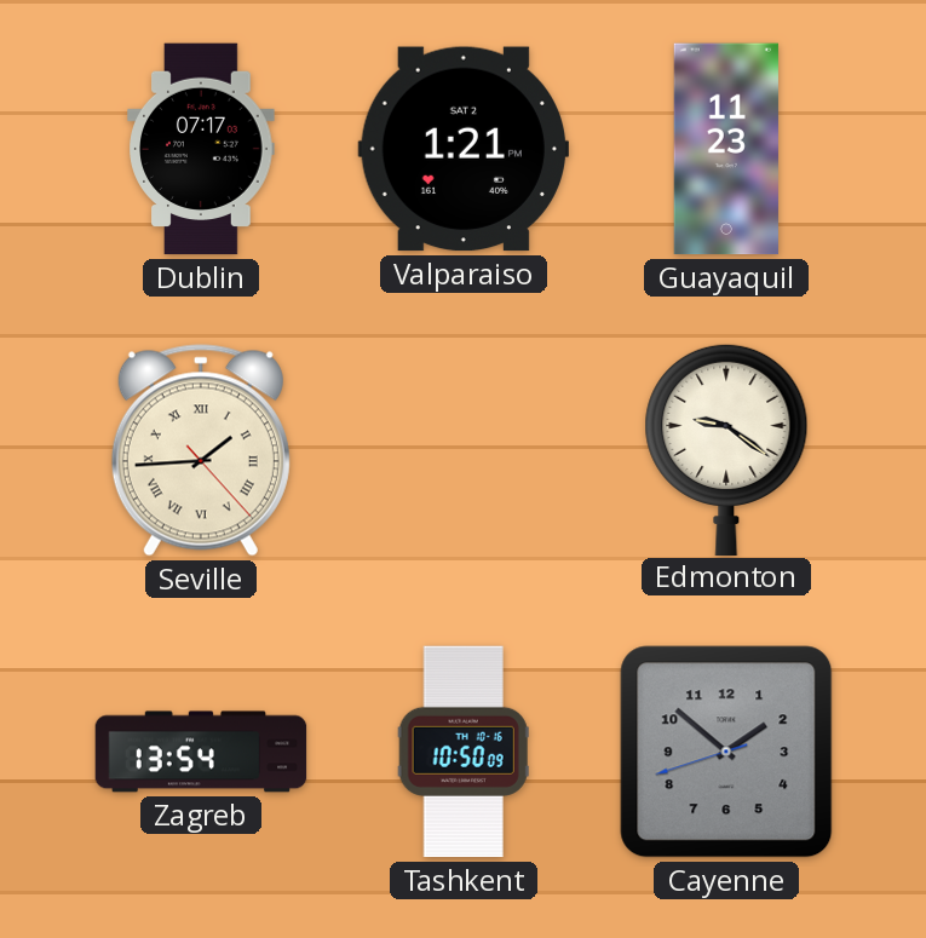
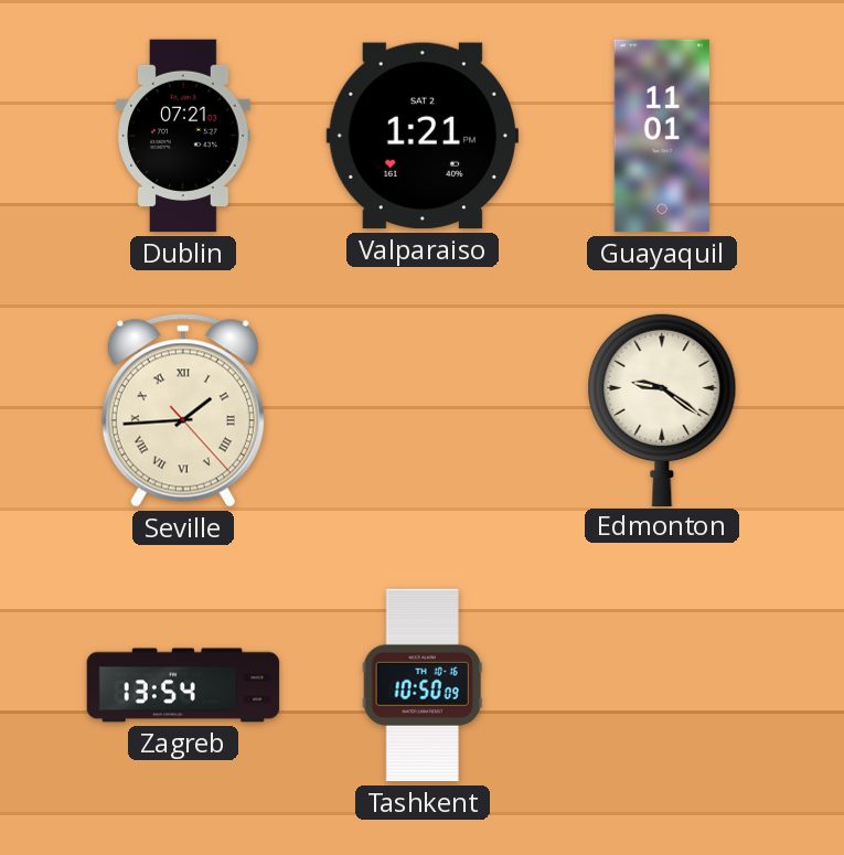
Dublin: 07:17 -> 07:21 (183, 136)
Guayaquil: 11:23 -> 11:01 (662, 136)
Cayenne: 1:51 -> none (726, 752)
